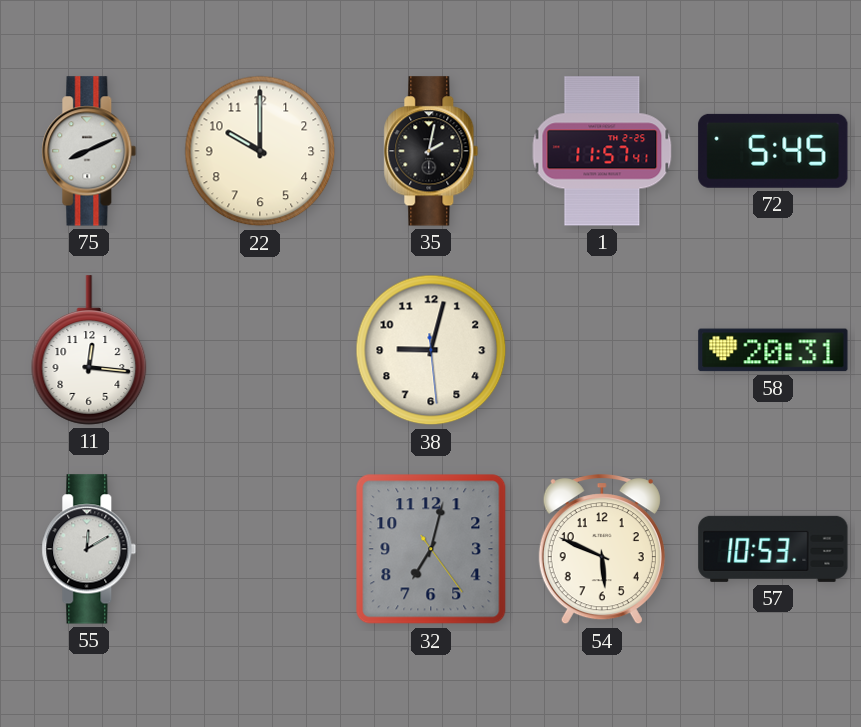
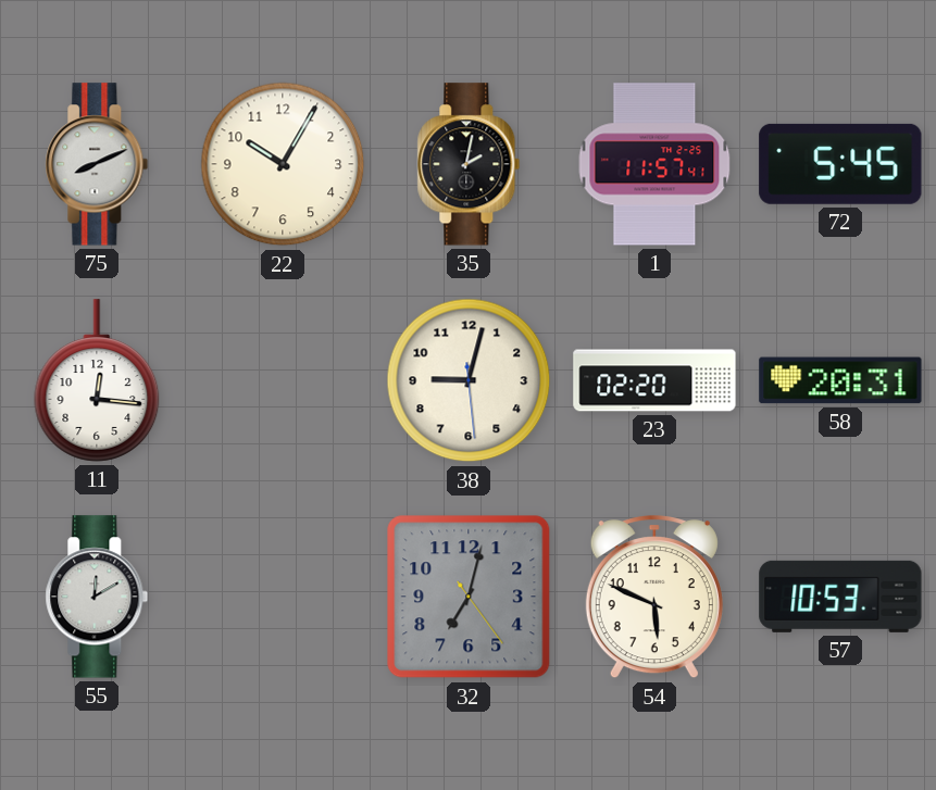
22: 10:00 -> 10:05 (283, 164)
23: none -> 02:20 (654, 380)
